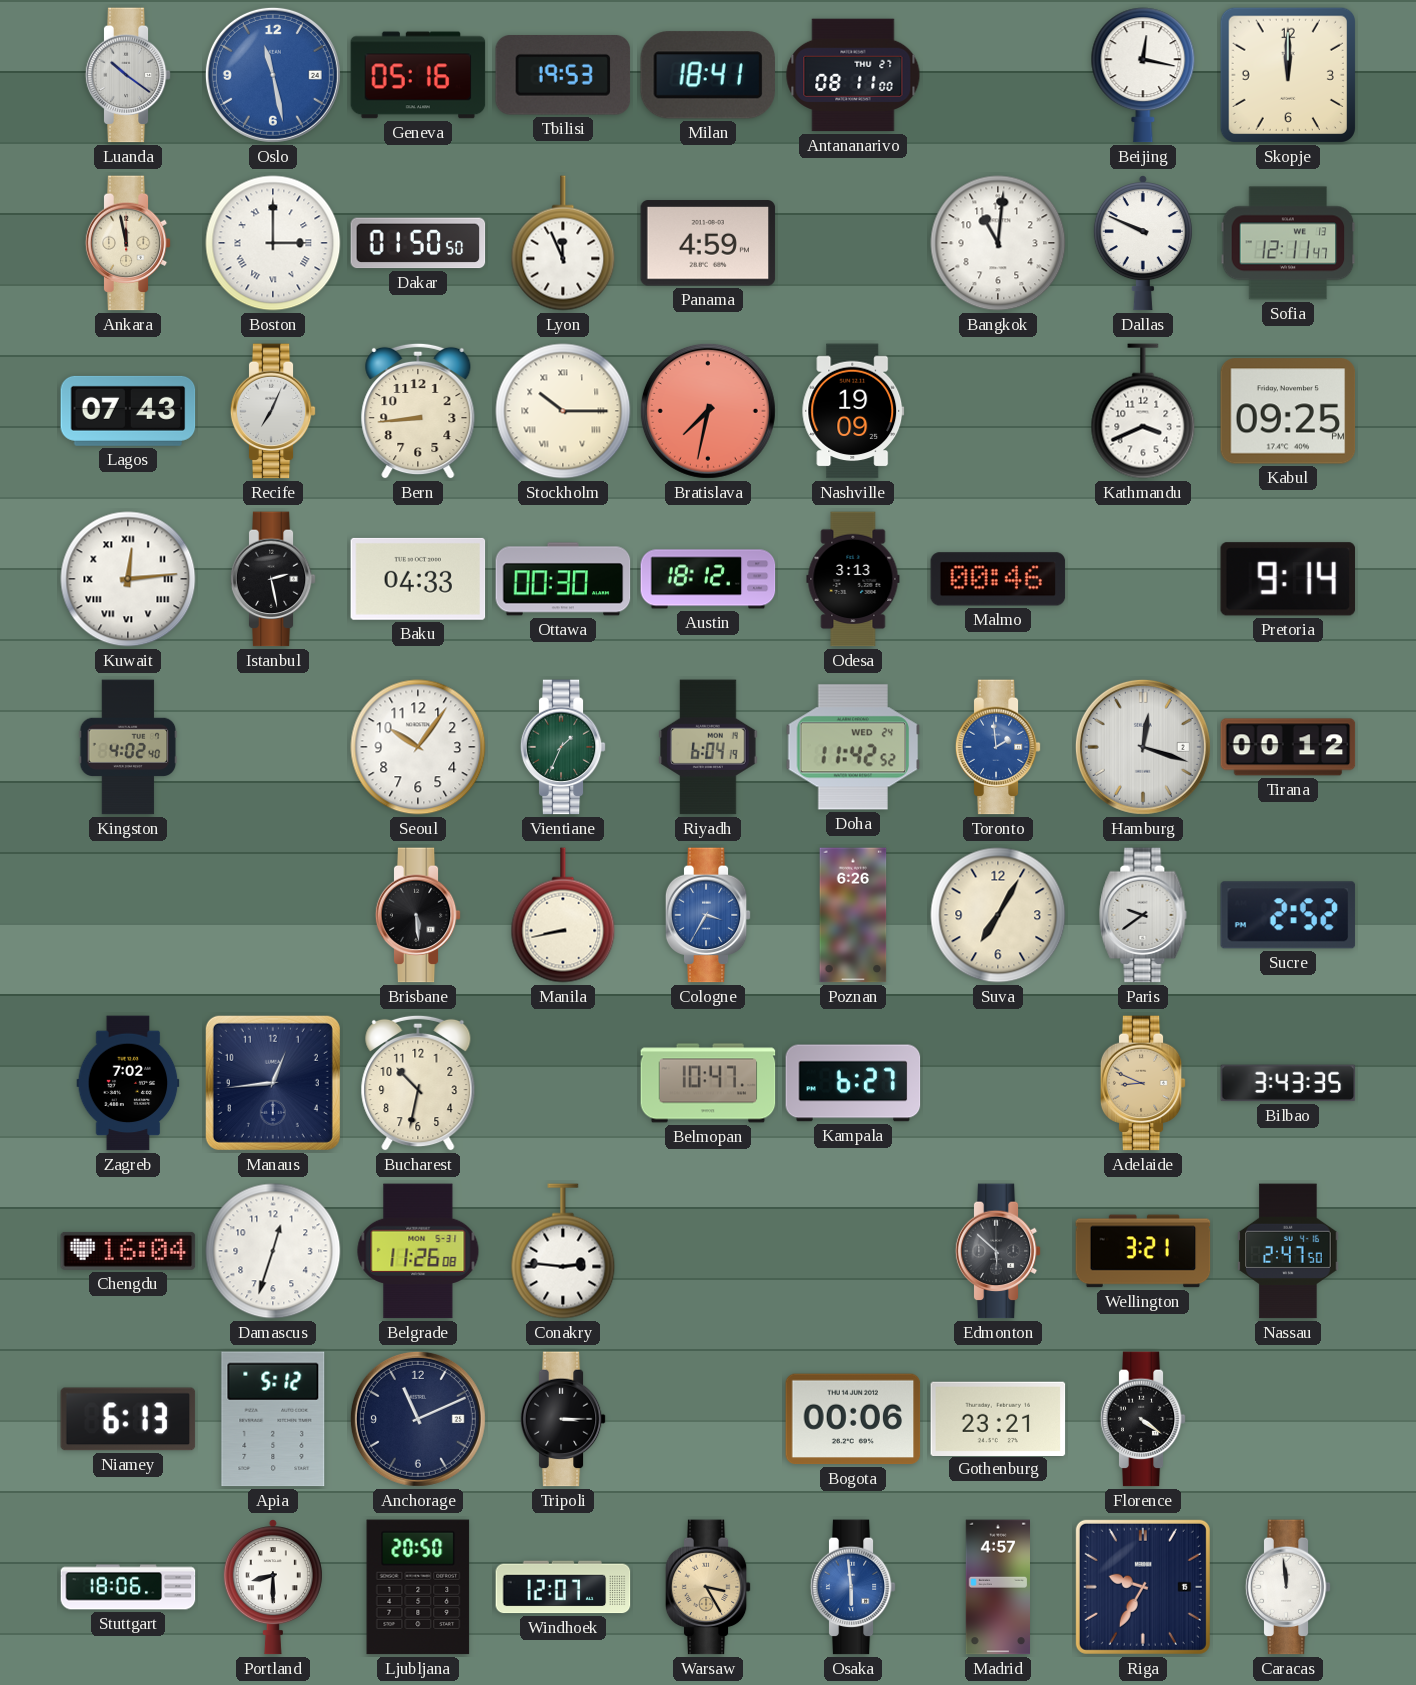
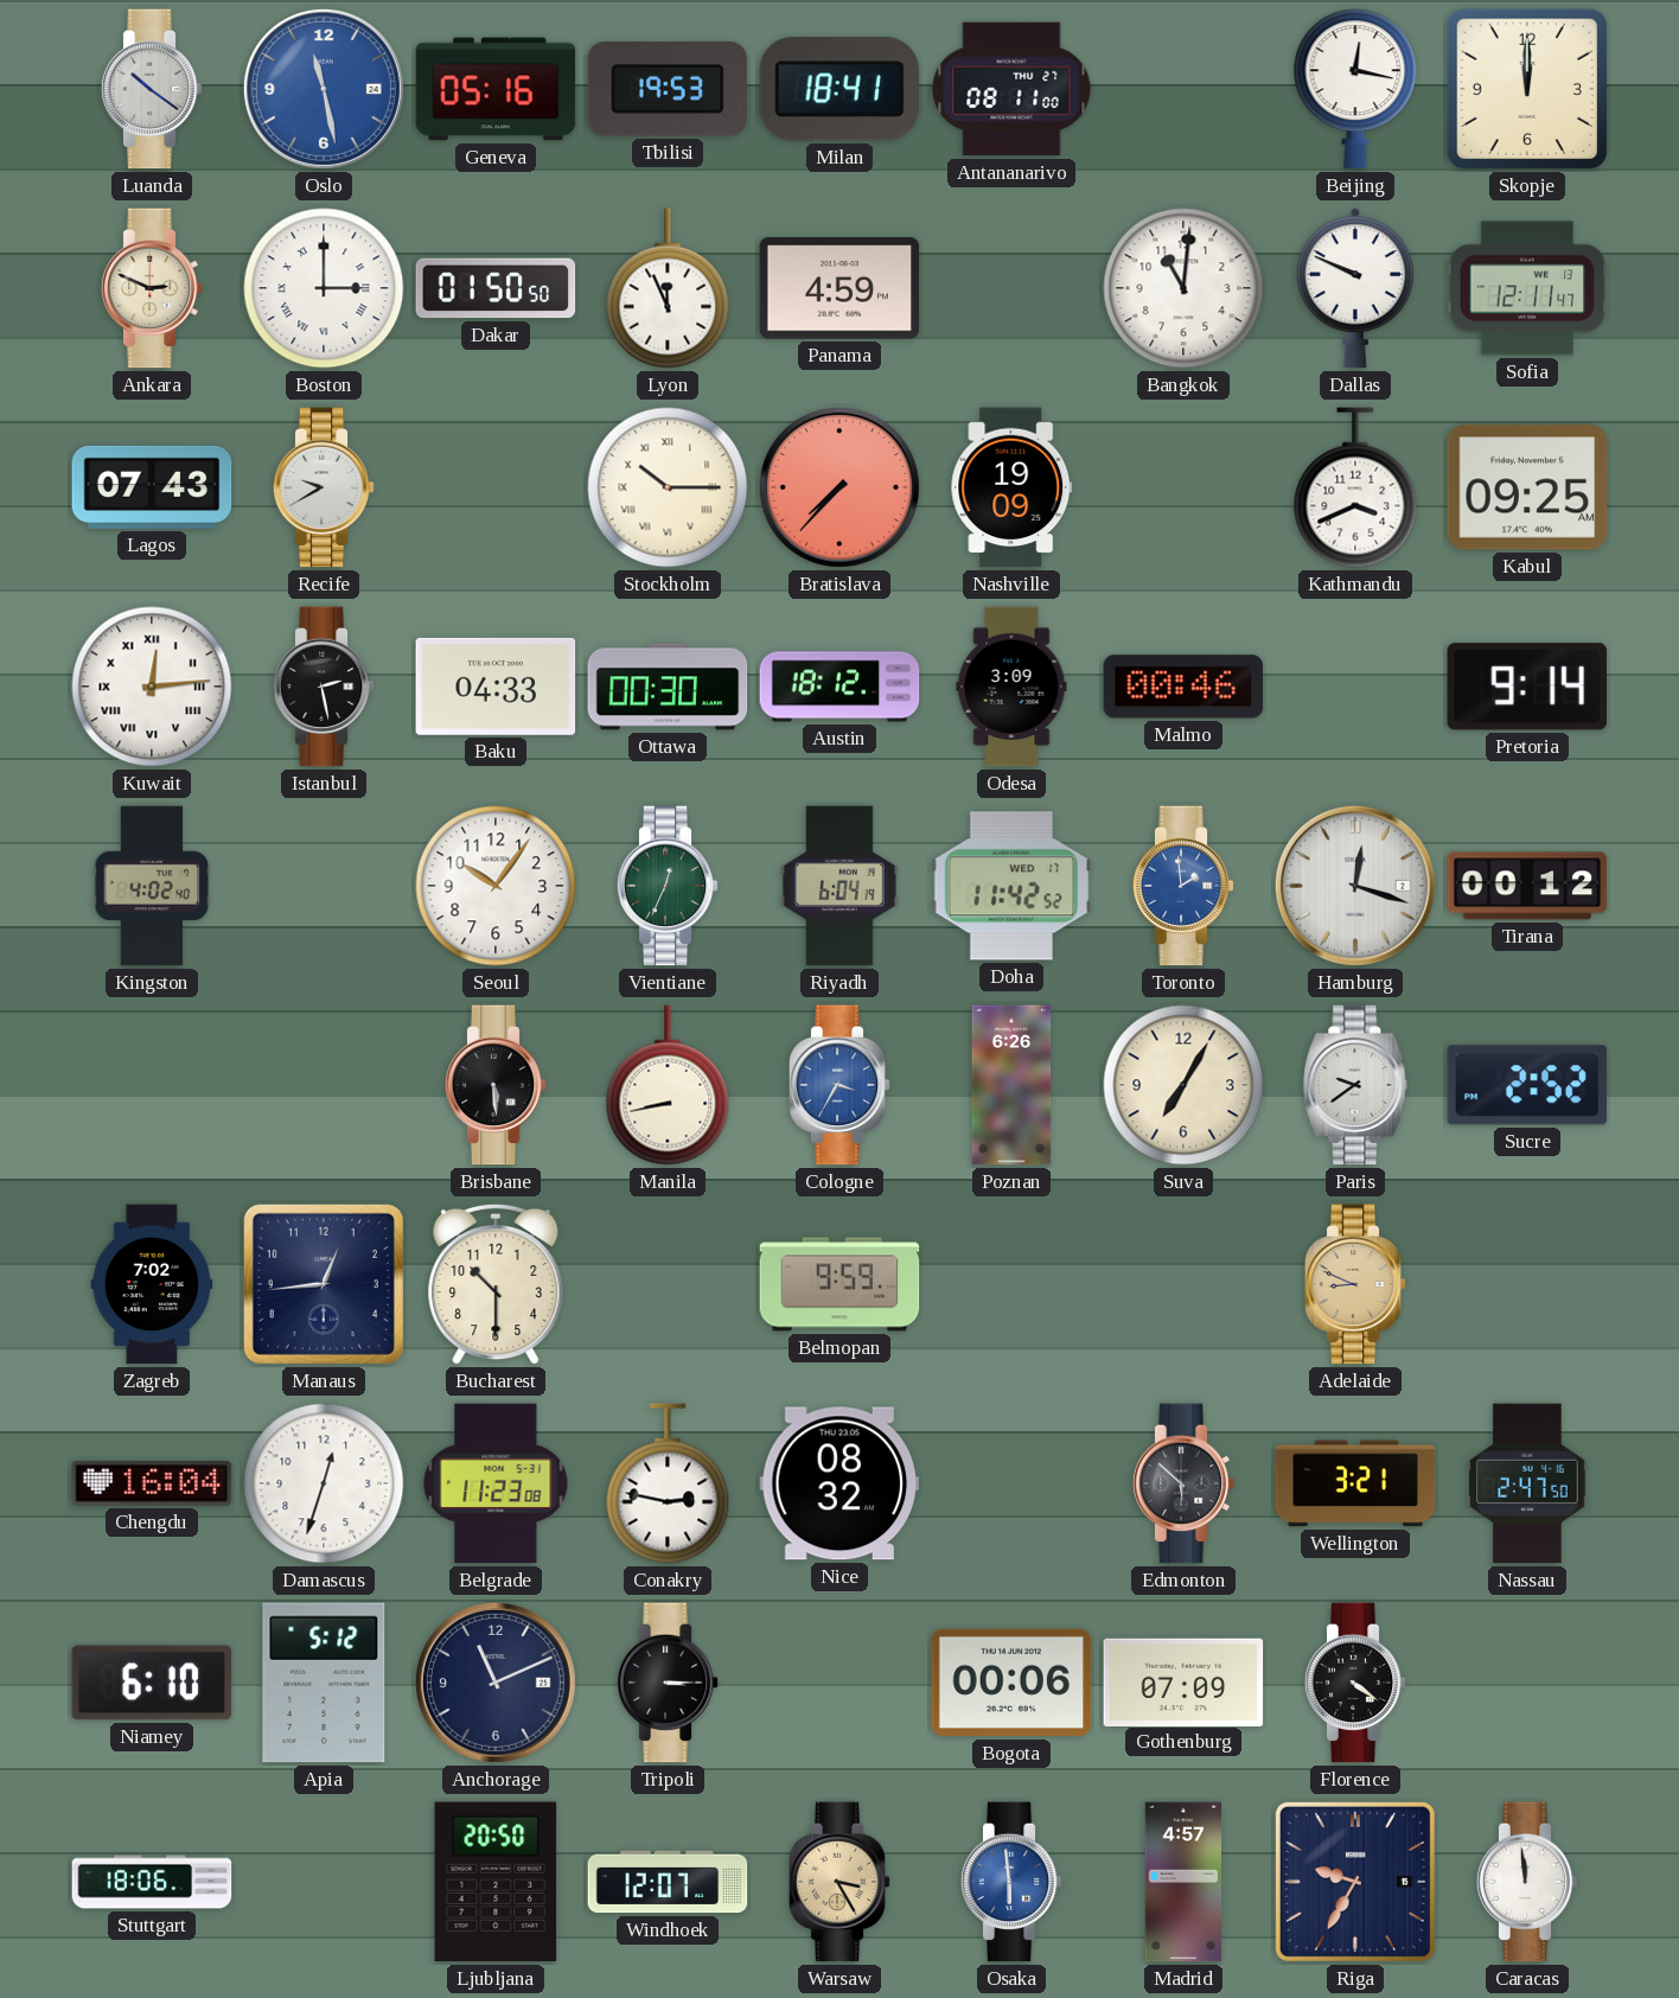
Ankara: 11:58 -> 2:49 (152, 288)
Recife: 7:04 -> 9:40 (324, 487)
Bern: 8:44 -> none (418, 411)
Bratislava: 7:32 -> 7:37 (839, 487)
Kabul: 09:25 PM -> 09:25 AM (1527, 487)
Odesa: 3:13 -> 3:09 (1011, 687)
Vientiane: 1:34 -> 12:34 (668, 886)
Doha date: WED 24 -> WED 17 (1011, 886)
Bucharest: 10:32 -> 10:30 (496, 1284)
Belmopan: 10:47 -> 9:59 (839, 1284)
Kampala: 6:27 -> none (853, 1083)
Bilbao: 3:43 -> none (1288, 1083)
Belgrade: 11:26 -> 11:23 (496, 1483)
Conakry: 2:46 -> 2:47 (668, 1483)
Nice: none -> 08:32 (839, 1483)
Niamey: 6:13 -> 6:10 (152, 1683)
Gothenburg: 23:21 -> 07:09 (1183, 1681)
Portland: 8:30 -> none (273, 1587)
